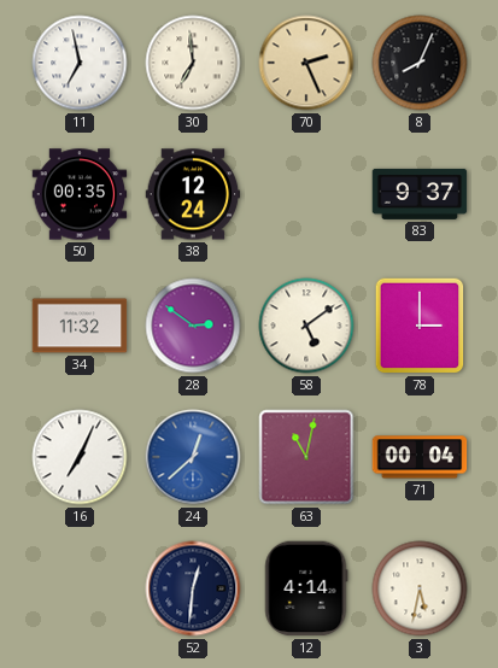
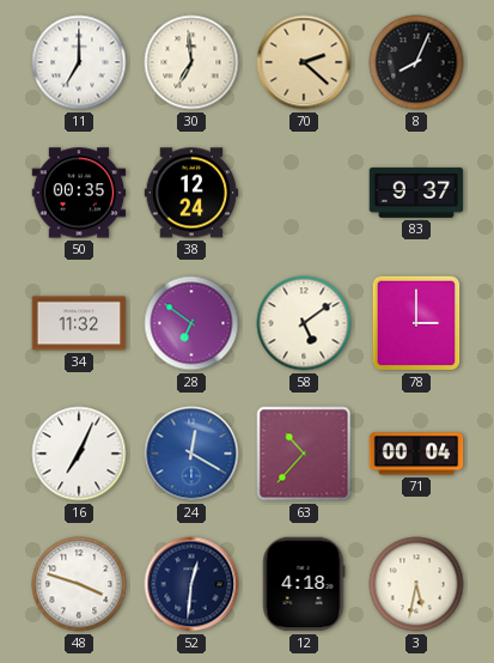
11: 6:58 -> 7:00 (79, 62)
70: 2:26 -> 2:22 (304, 62)
28: 2:51 -> 6:51 (191, 323)
24: 12:38 -> 12:20 (191, 454)
63: 11:02 -> 10:37 (304, 454)
48: none -> 3:48 (79, 584)
12: 4:14 -> 4:18 (304, 584)
